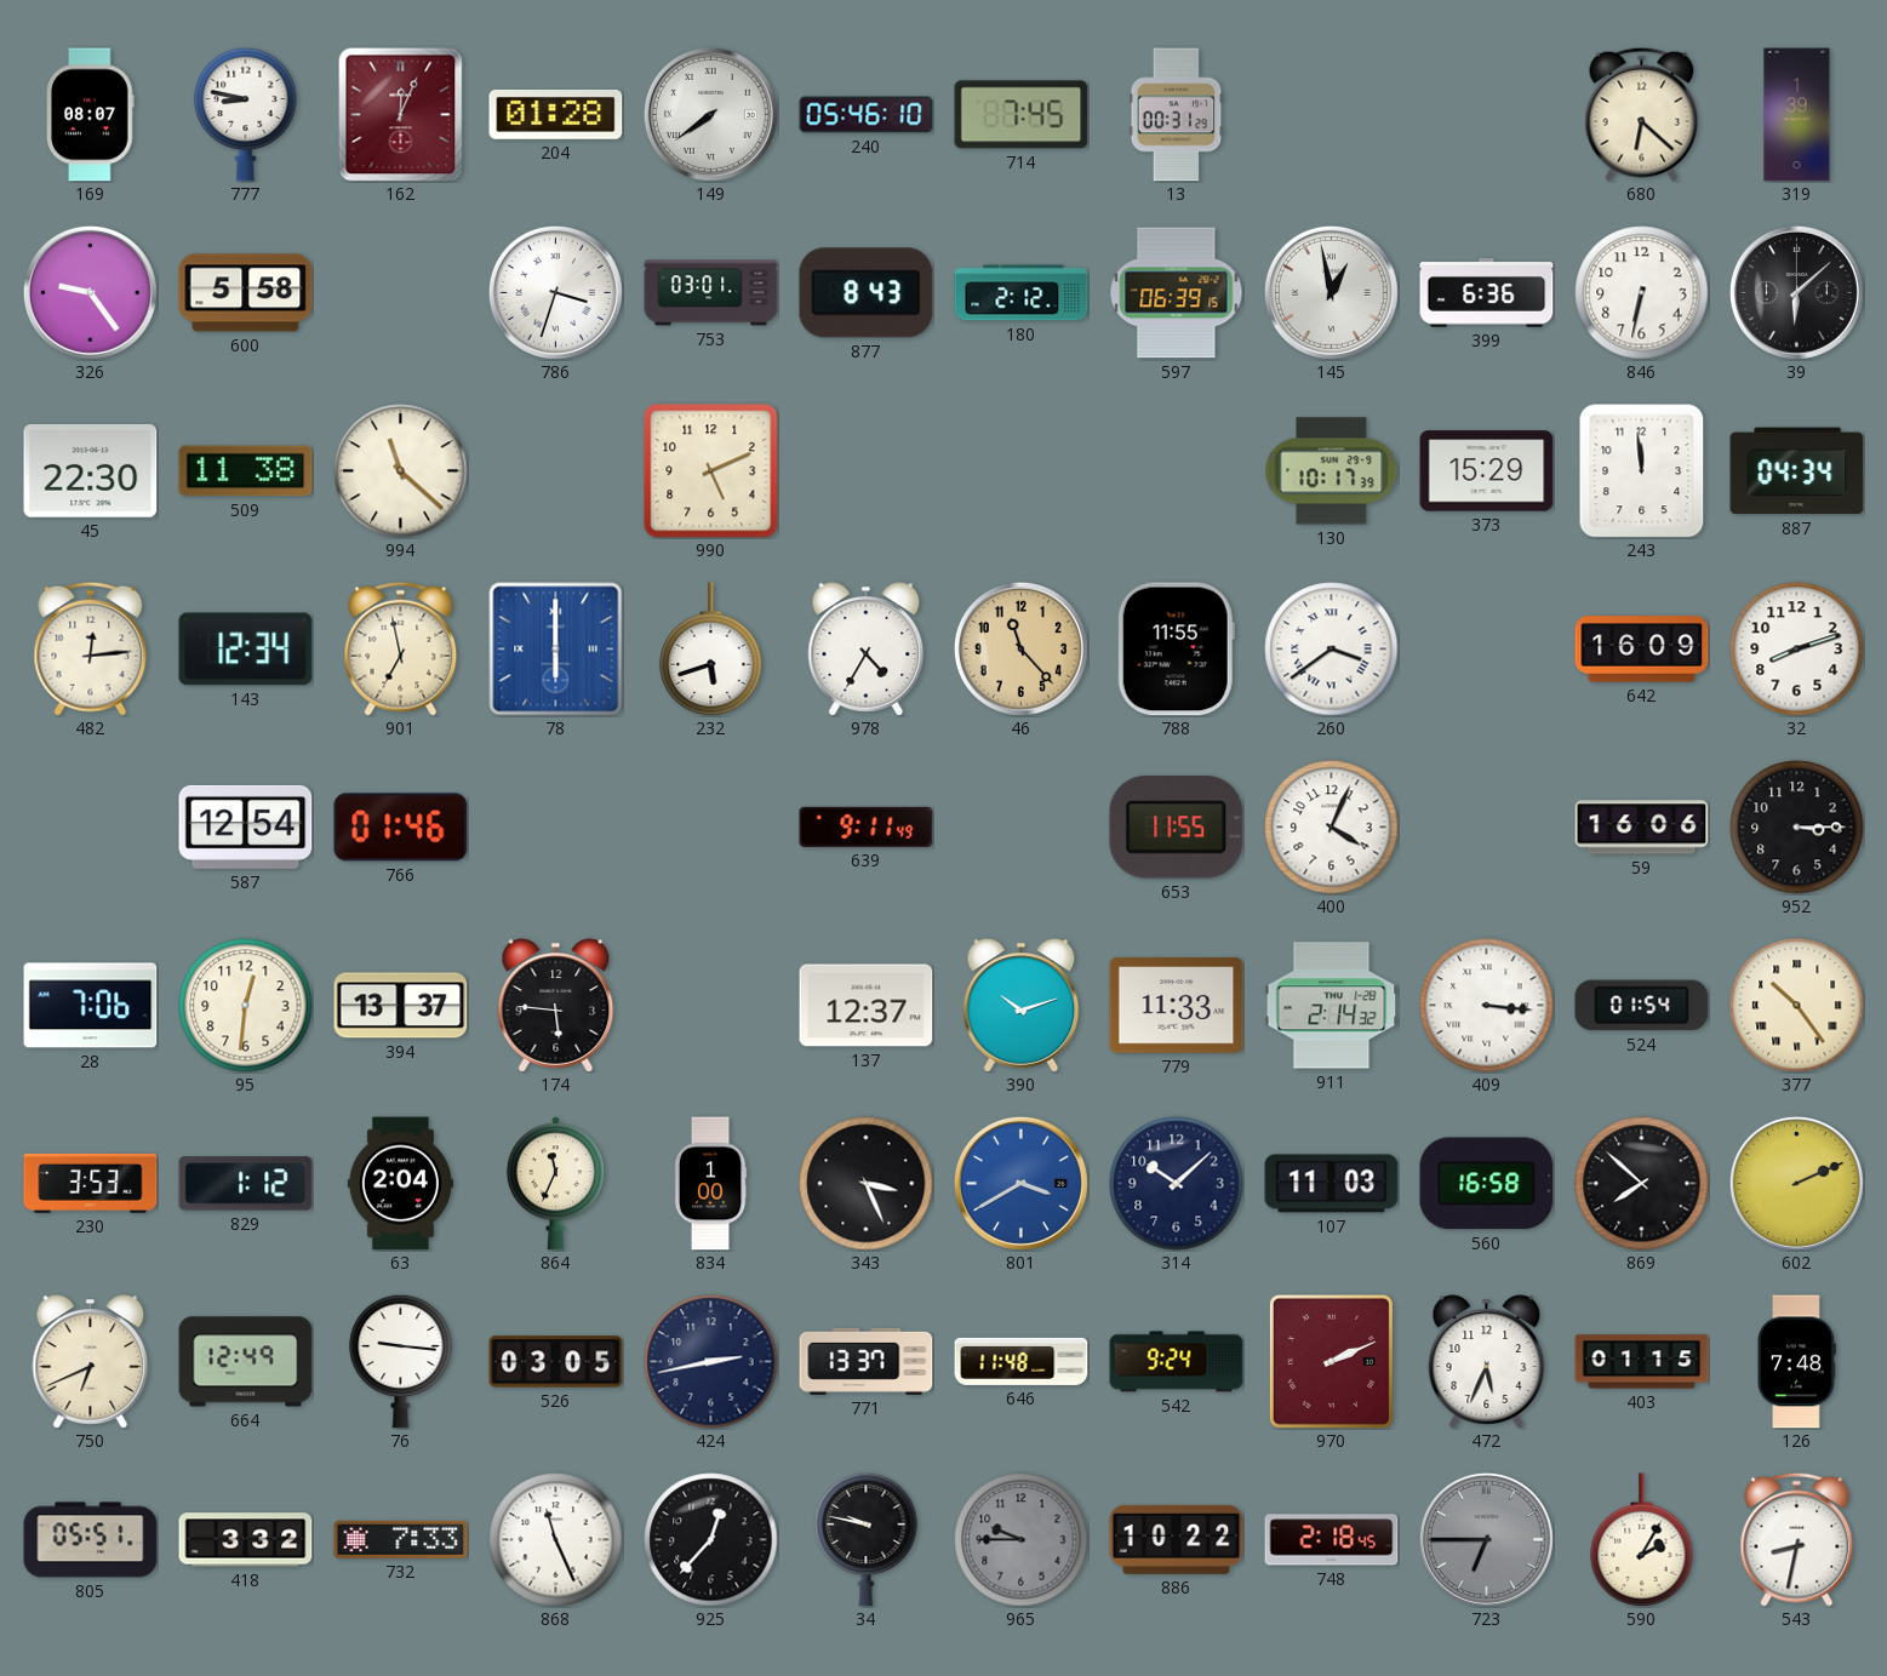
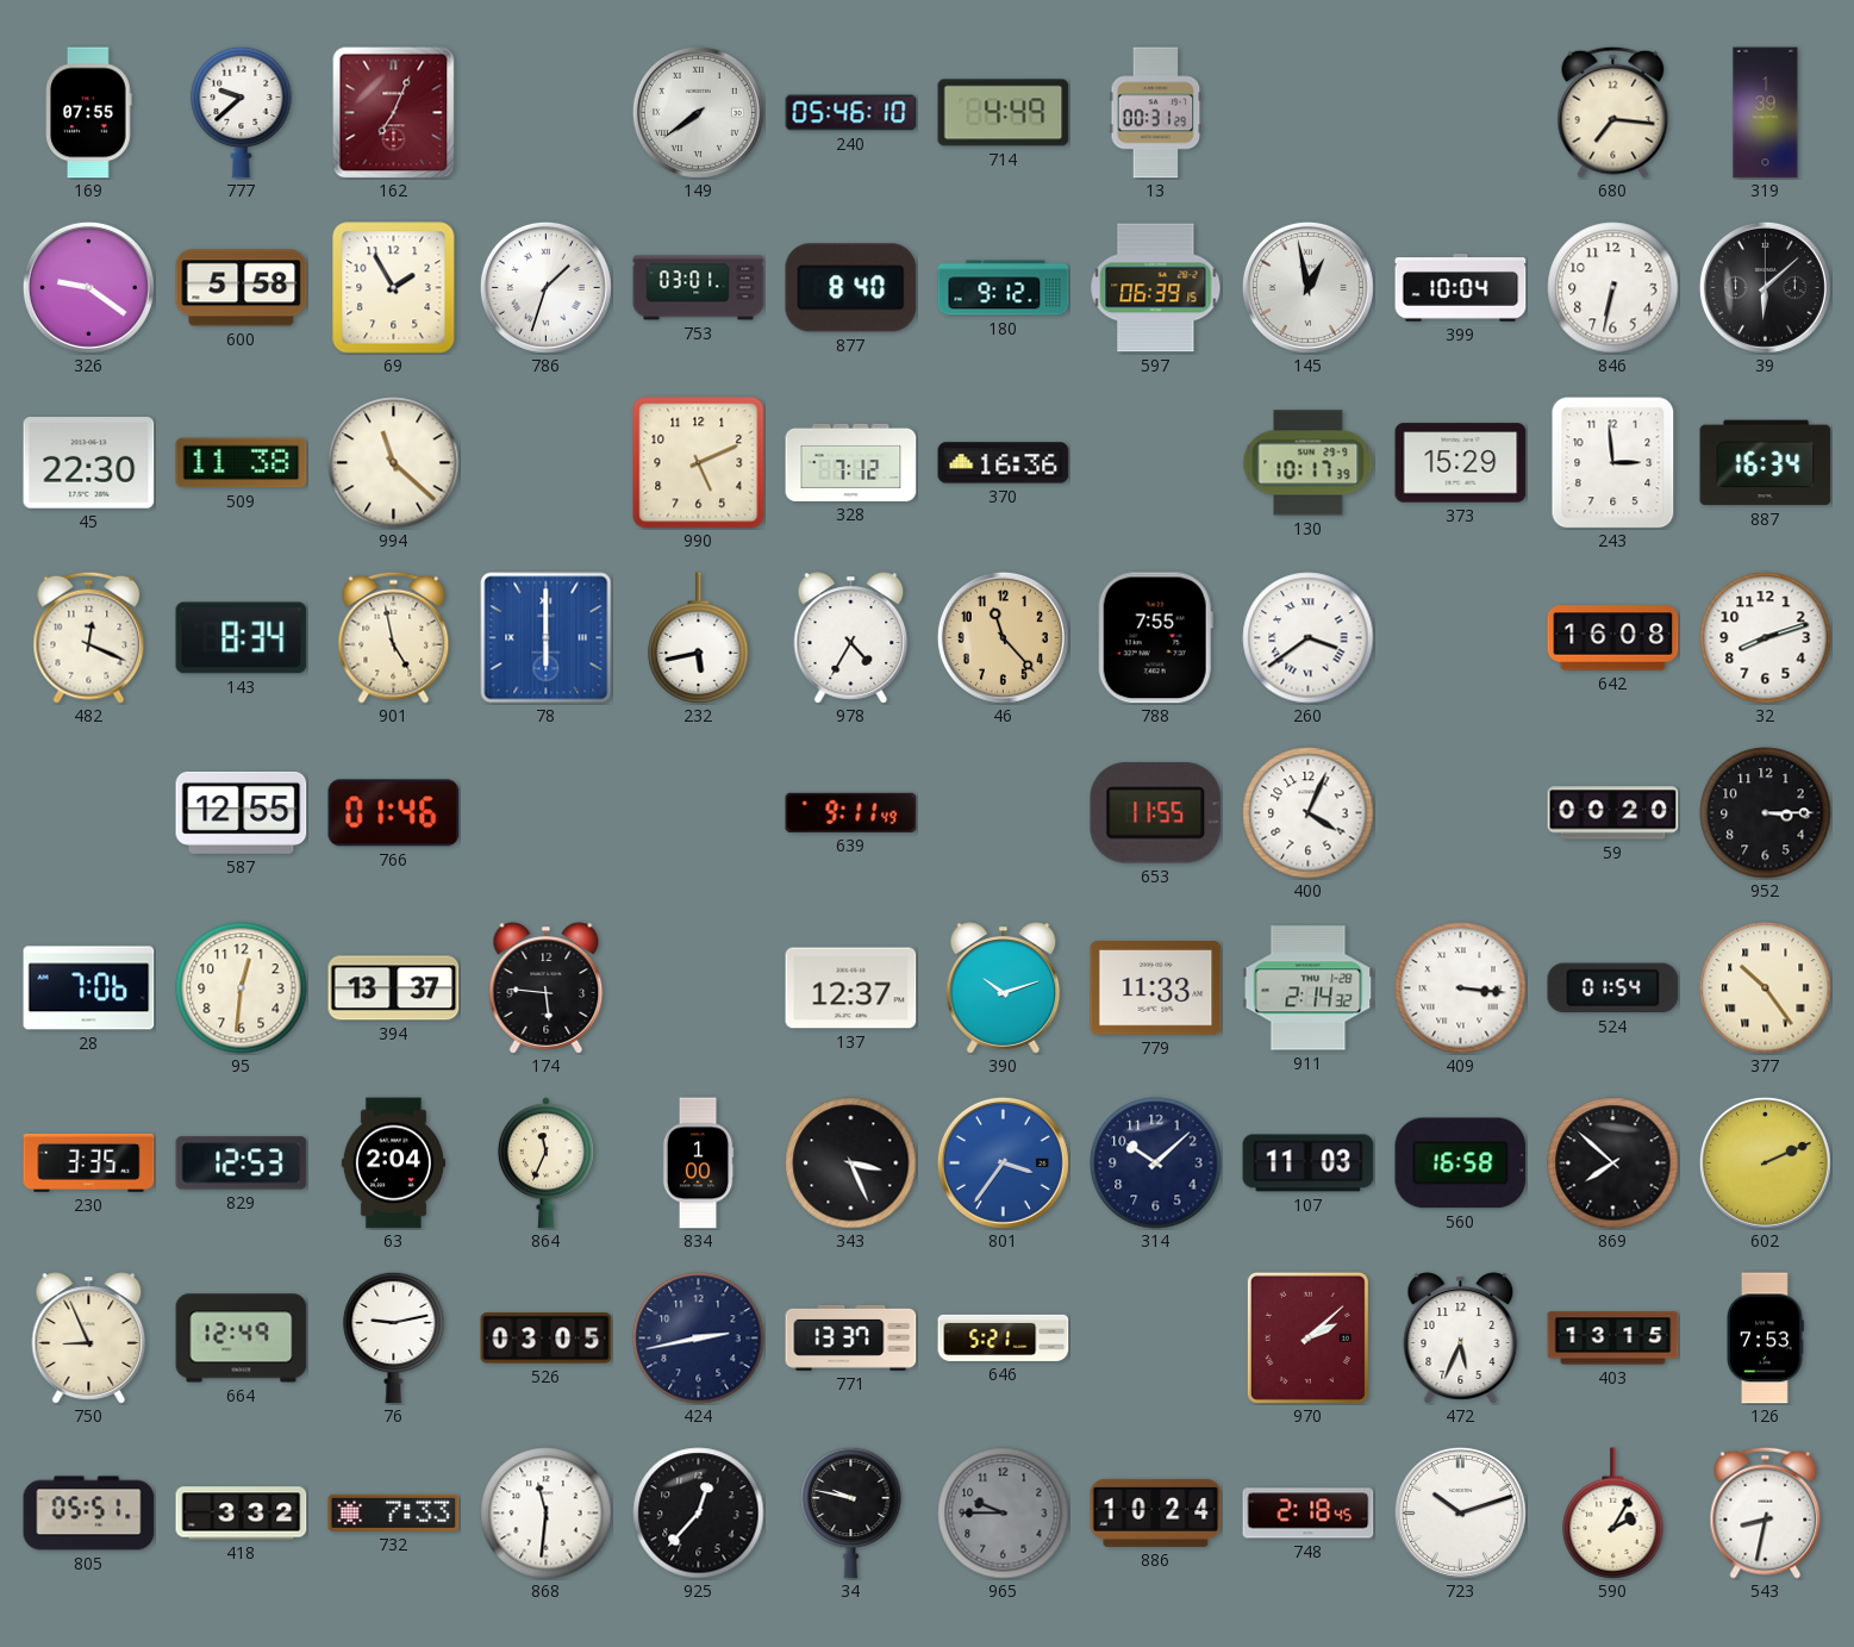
169: 08:07 -> 07:55 (89, 113)
777: 8:47 -> 9:38 (242, 112)
162: 12:04 -> 7:04 (394, 113)
204: 01:28 -> none (556, 114)
714: 7:45 -> 4:49 (1004, 113)
680: 6:22 -> 7:16 (1613, 112)
326: 9:24 -> 9:21 (88, 287)
69: none -> 1:55 (394, 288)
786: 3:33 -> 1:33 (545, 287)
877: 8:43 -> 8:40 (851, 288)
180: 2:12 -> 9:12 (1004, 288)
399: 6:36 -> 10:04 (1461, 288)
328: none -> 7:12 (851, 462)
370: none -> 16:36 (1004, 463)
243: 11:59 -> 2:59 (1613, 463)
887: 04:34 -> 16:34 (1766, 463)
482: 12:14 -> 12:19 (89, 637)
143: 12:34 -> 8:34 (242, 638)
901: 6:58 -> 4:58 (394, 637)
232: 5:42 -> 5:43 (699, 637)
788: 11:55 -> 7:55 (1155, 638)
642: 16:09 -> 16:08 (1613, 638)
587: 12:54 -> 12:55 (242, 812)
59: 16:06 -> 00:20 (1613, 813)
230: 3:53 -> 3:35 (89, 1162)
829: 1:12 -> 12:53 (242, 1163)
801: 3:40 -> 3:36 (1003, 1162)
750: 6:41 -> 8:56 (89, 1339)
76: 9:16 -> 9:13 (394, 1337)
646: 11:48 -> 5:21 (1004, 1337)
542: 9:24 -> none (1177, 1362)
970: 2:11 -> 2:08 (1307, 1337)
403: 01:15 -> 13:15 (1613, 1339)
126: 7:48 -> 7:53 (1766, 1339)
868: 11:26 -> 11:31 (547, 1514)
886: 10:22 -> 10:24 (1156, 1512)
723: 6:45 -> 10:12 (1460, 1512)
723 dial: grey -> white (1460, 1512)
